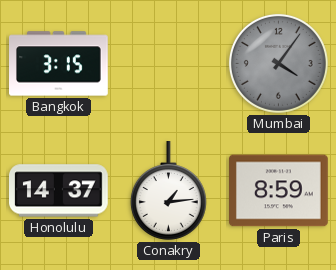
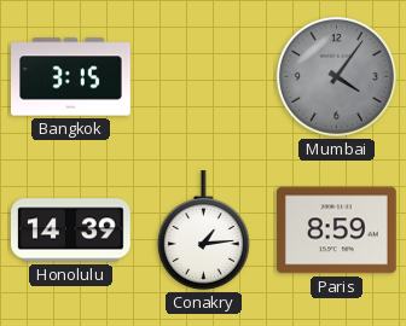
Honolulu: 14:37 -> 14:39 (71, 231)
